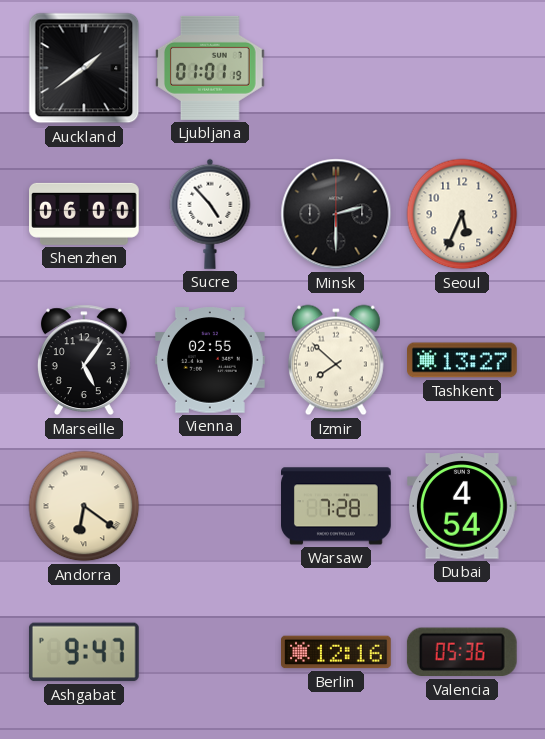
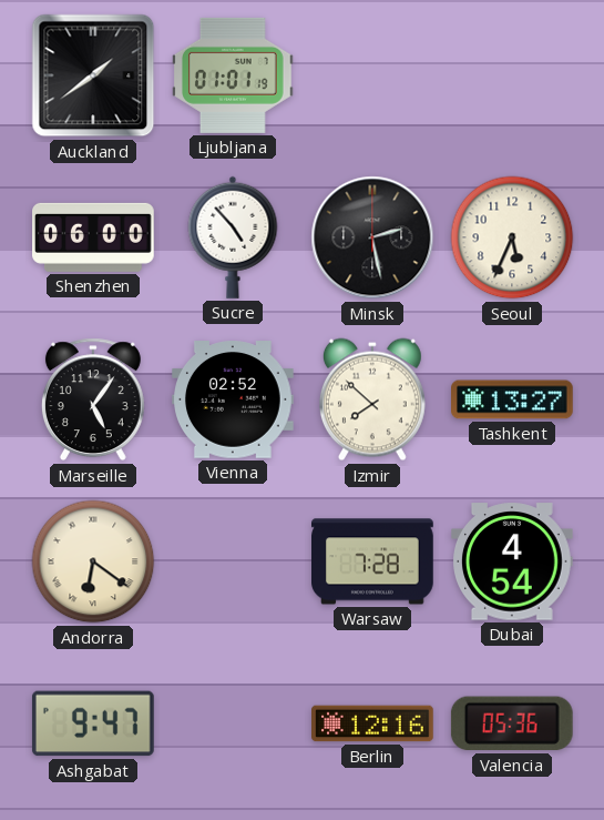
Minsk: 2:30 -> 2:28 (372, 237)
Vienna: 02:55 -> 02:52 (234, 399)
